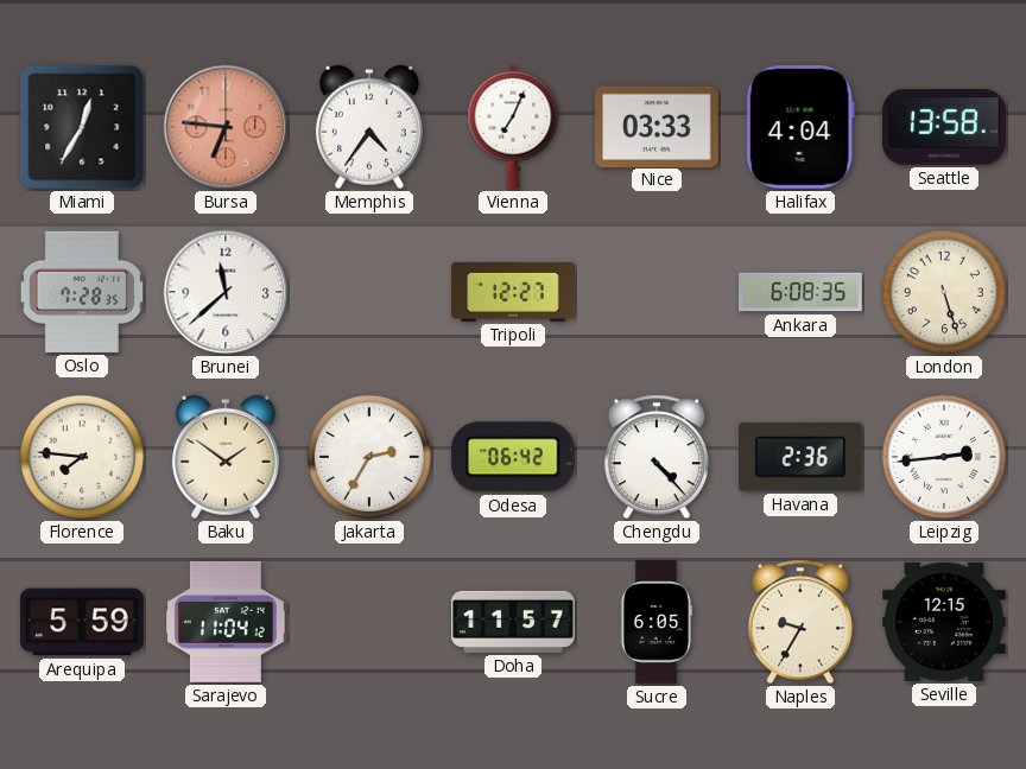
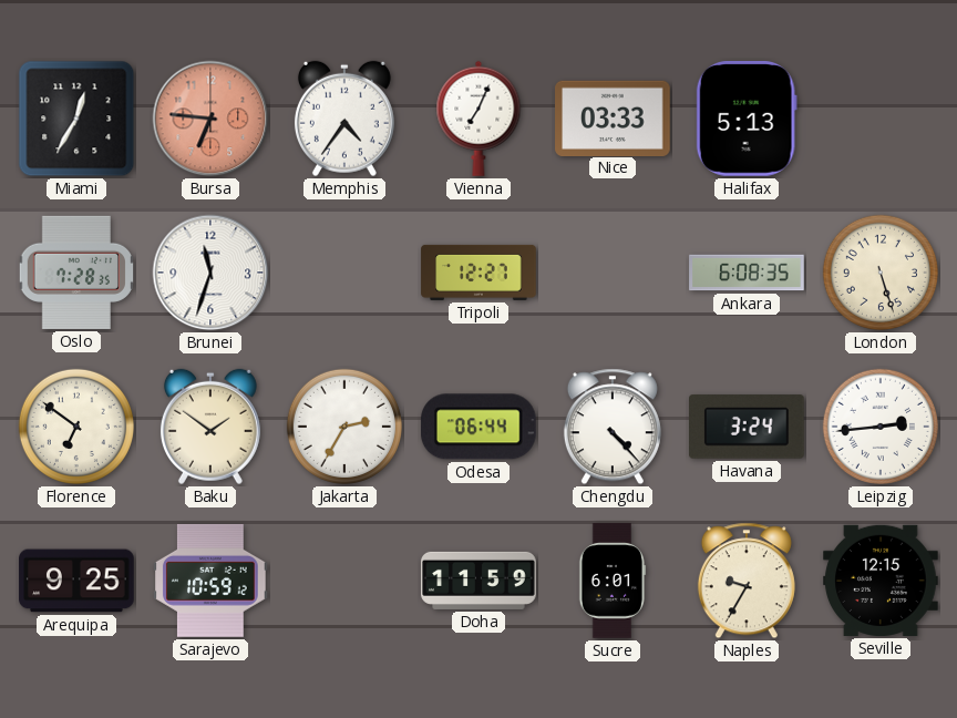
Halifax: 4:04 -> 5:13 (747, 120)
Seattle: 13:58 -> none (944, 127)
Brunei: 11:38 -> 11:33 (210, 273)
Florence: 7:46 -> 6:51 (76, 427)
Odesa: 06:42 -> 06:44 (478, 427)
Havana: 2:36 -> 3:24 (748, 427)
Arequipa: 5:59 -> 9:25 (76, 581)
Sarajevo: 11:04 -> 10:59 (212, 581)
Doha: 11:57 -> 11:59 (478, 581)
Sucre: 6:05 -> 6:01 (613, 581)
